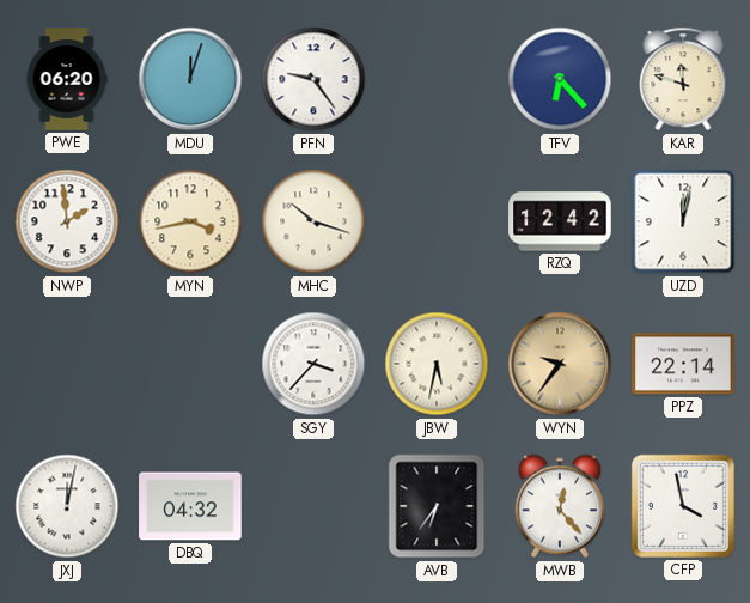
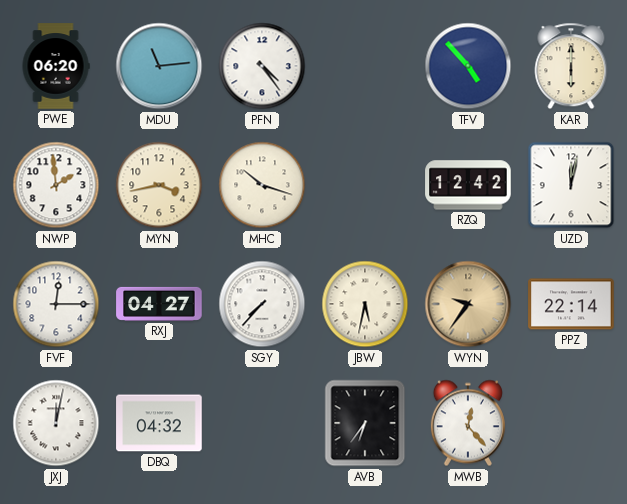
MDU: 12:03 -> 11:14 (159, 66)
PFN: 9:24 -> 4:24 (262, 66)
TFV: 6:23 -> 4:53 (468, 66)
KAR: 11:48 -> 6:00 (571, 66)
FVF: none -> 12:15 (56, 304)
RXJ: none -> 04:27 (159, 304)
SGY: 3:37 -> 7:37 (262, 304)
CFP: 3:58 -> none (683, 506)
